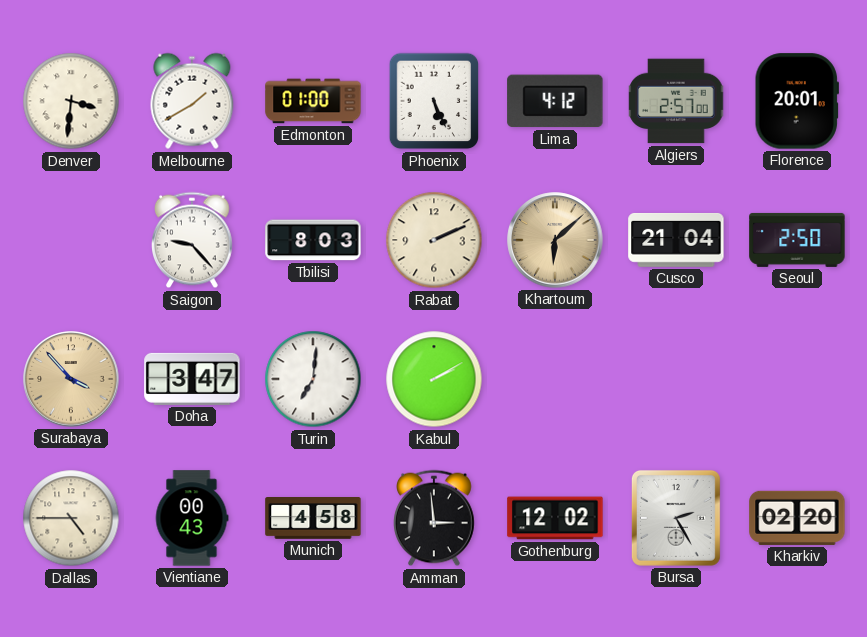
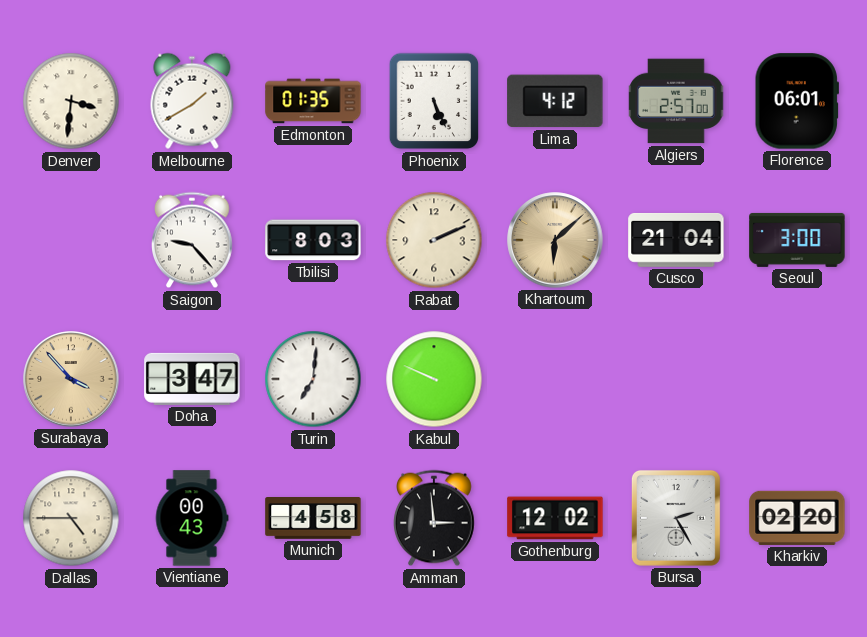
Edmonton: 01:00 -> 01:35 (313, 101)
Florence: 20:01 -> 06:01 (797, 101)
Seoul: 2:50 -> 3:00 (797, 240)
Kabul: 2:10 -> 9:49 (434, 379)
